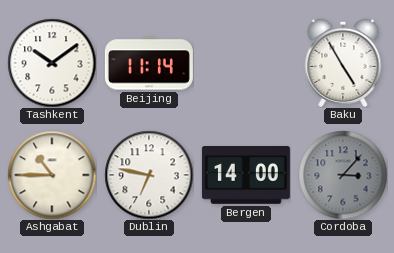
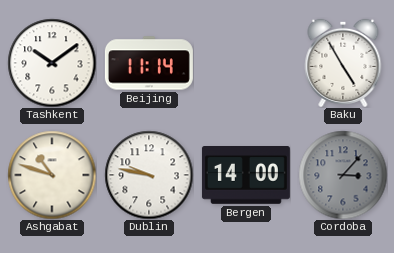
Ashgabat: 10:45 -> 10:48 (52, 175)
Dublin: 6:47 -> 9:47 (149, 175)
